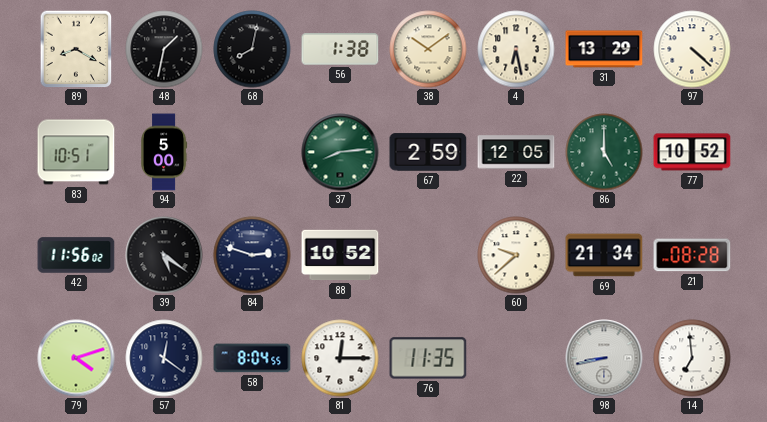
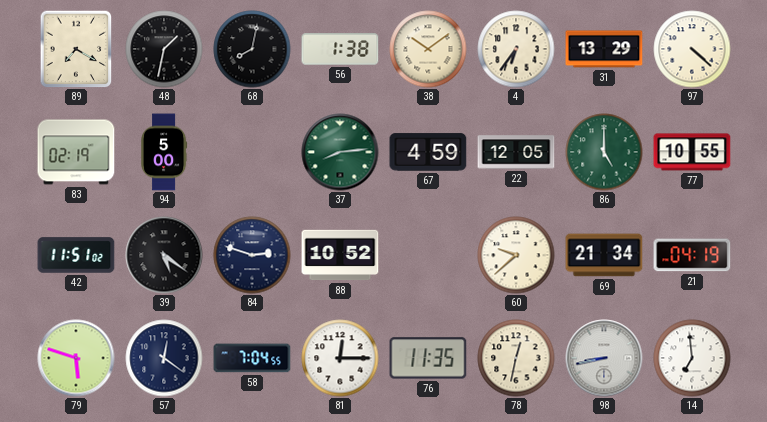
89: 8:20 -> 7:20 (76, 49)
4: 6:28 -> 6:36 (516, 49)
83: 10:51 -> 02:19 (76, 152)
67: 2:59 -> 4:59 (428, 152)
77: 10:52 -> 10:55 (692, 152)
42: 11:56 -> 11:51 (76, 255)
21: 08:28 -> 04:19 (692, 255)
79: 4:12 -> 5:48 (76, 358)
58: 8:04 -> 7:04 (252, 358)
78: none -> 12:32 (516, 358)
